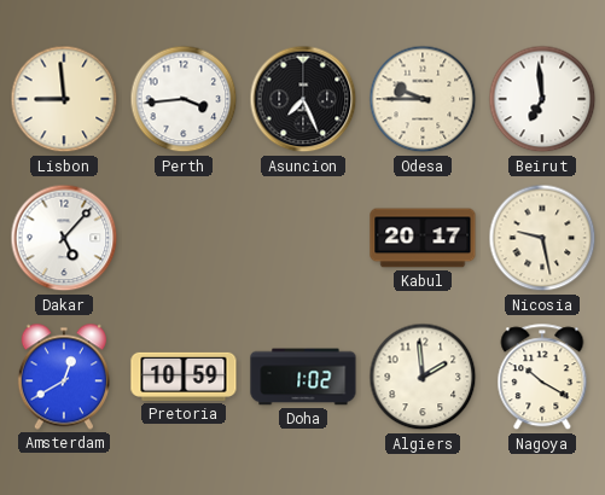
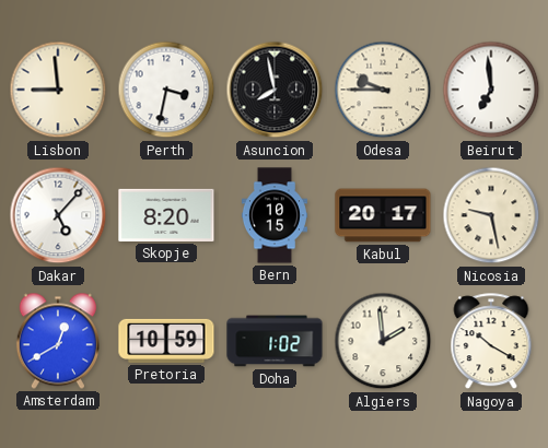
Perth: 3:44 -> 3:32 (166, 90)
Asuncion: 7:26 -> 7:58 (275, 90)
Skopje: none -> 8:20 (166, 215)
Bern: none -> 10:15 (275, 215)
